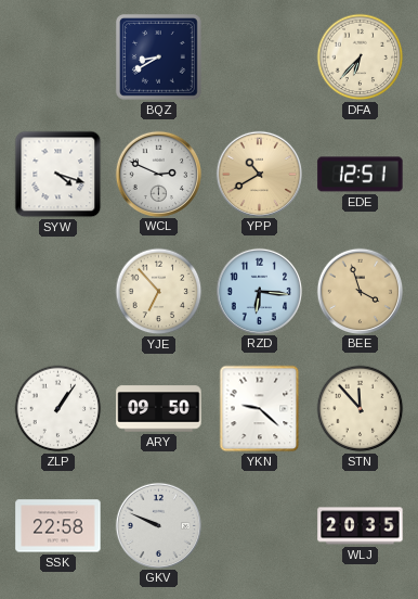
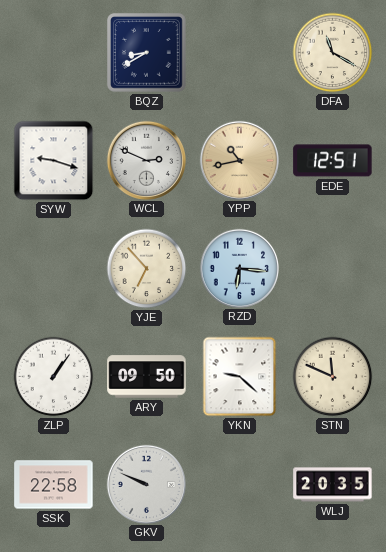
DFA: 6:37 -> 11:20 (333, 53)
SYW: 4:18 -> 9:18 (54, 161)
YPP: 10:40 -> 10:43 (239, 160)
BEE: 3:57 -> none (360, 291)
STN: 11:53 -> 11:49 (333, 377)
